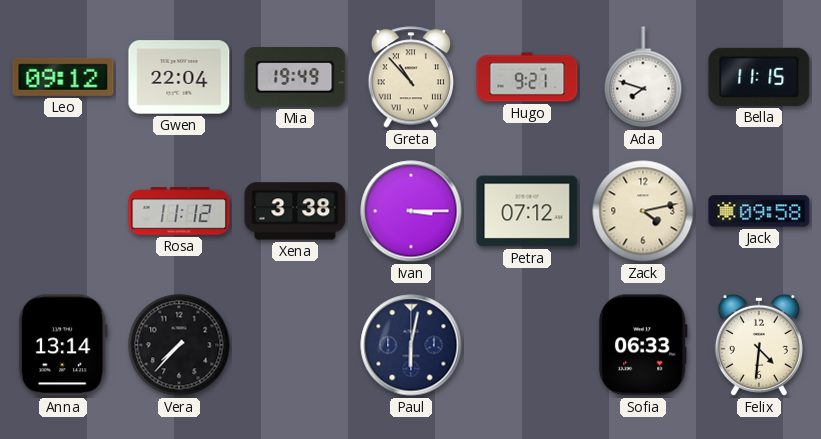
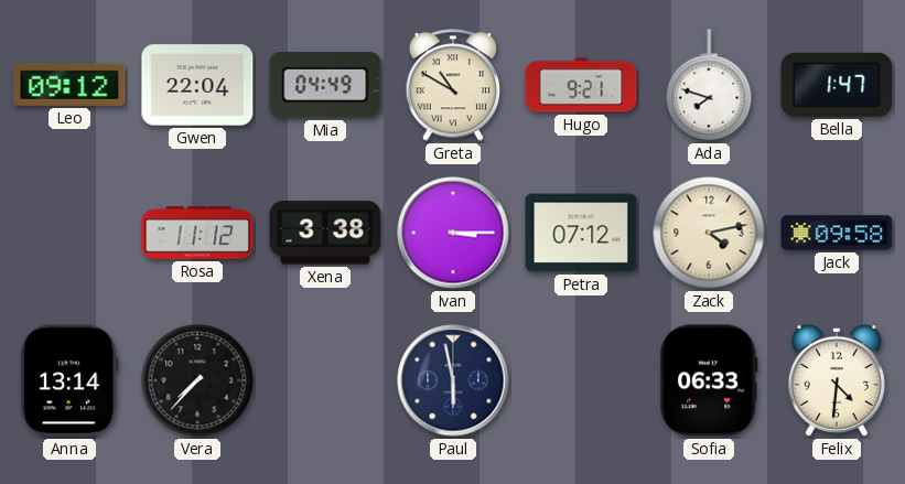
Mia: 19:49 -> 04:49 (325, 85)
Greta: 10:53 -> 10:50 (453, 85)
Bella: 11:15 -> 1:47 (837, 85)
Paul: 6:02 -> 5:58 (453, 380)
